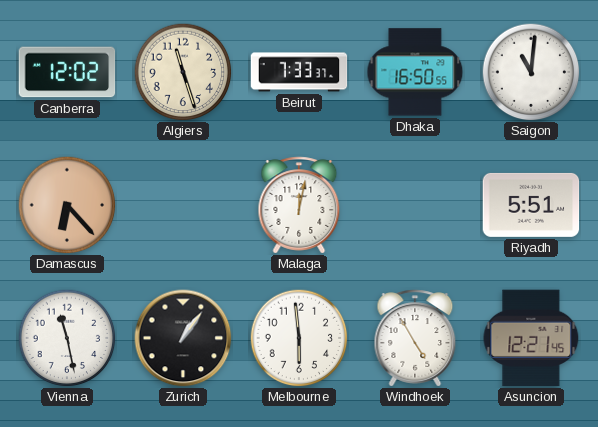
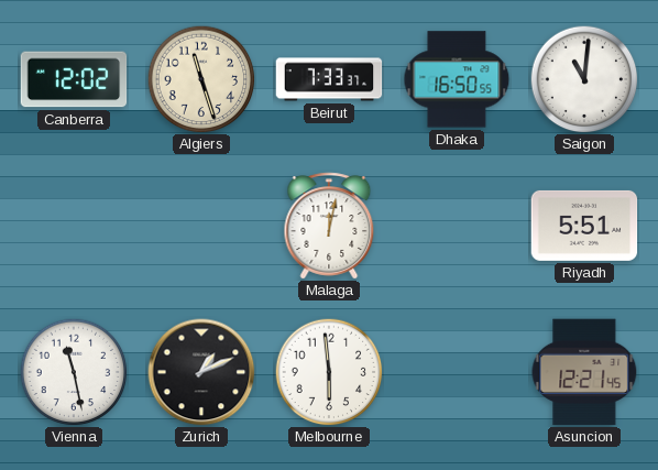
Damascus: 6:23 -> none (67, 205)
Zurich: 1:06 -> 1:11 (201, 372)
Windhoek: 4:55 -> none (415, 338)
